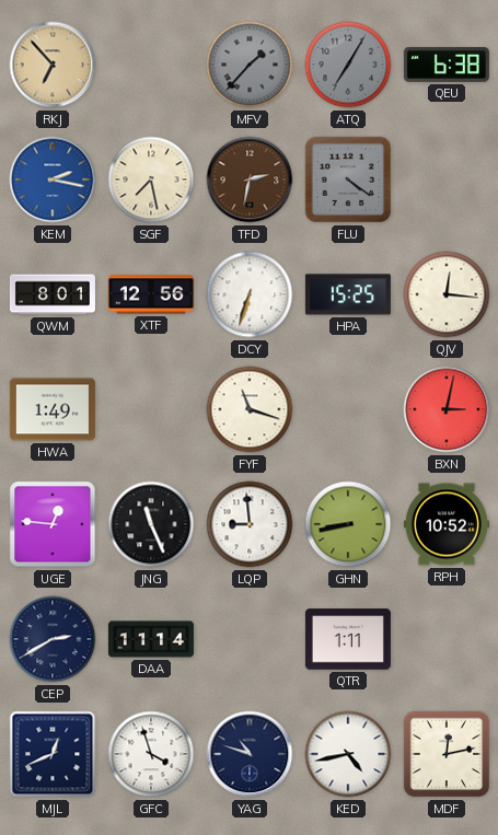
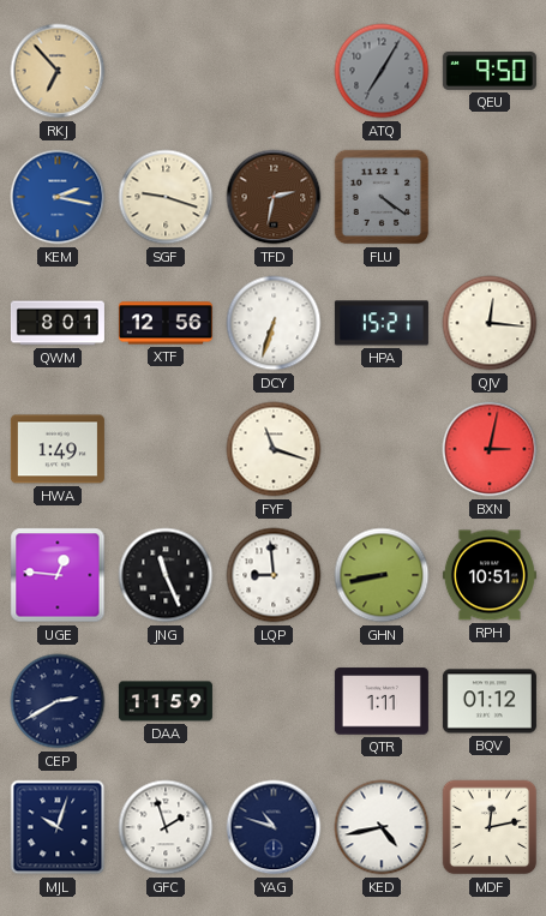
MFV: 1:37 -> none (250, 65)
QEU: 6:38 -> 9:50 (490, 71)
SGF: 7:28 -> 9:18 (166, 197)
HPA: 15:25 -> 15:21 (382, 323)
RPH: 10:52 -> 10:51 (490, 575)
DAA: 11:14 -> 11:59 (166, 701)
BQV: none -> 01:12 (490, 701)
MJL: 12:41 -> 10:03 (58, 827)
GFC: 3:57 -> 1:57 (166, 827)
